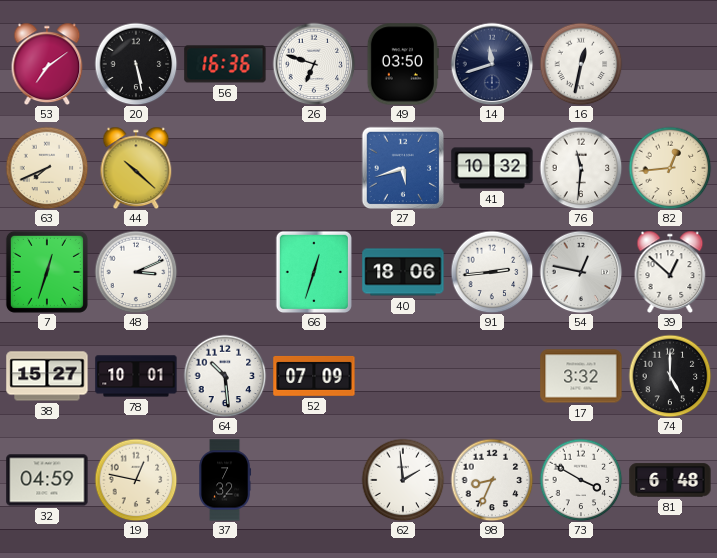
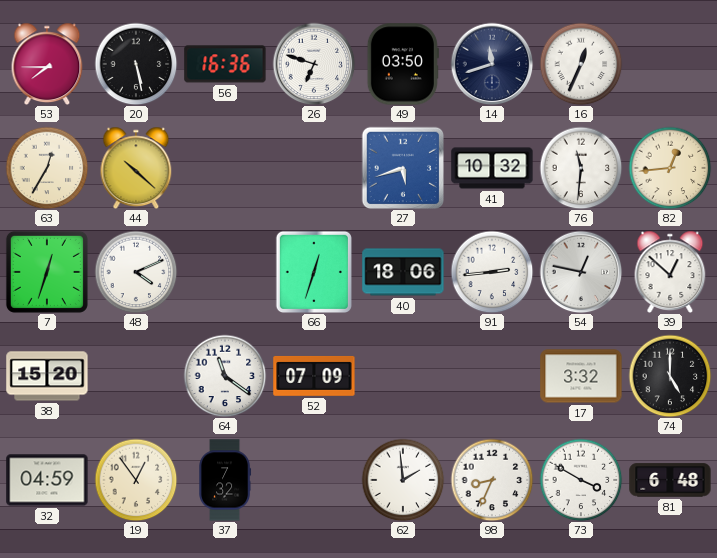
53: 7:09 -> 7:45 (47, 63)
16: 12:32 -> 12:34 (581, 64)
63: 7:41 -> 12:35 (47, 168)
48: 3:11 -> 4:11 (136, 272)
38: 15:27 -> 15:20 (47, 376)
78: 10:01 -> none (136, 376)
64: 10:29 -> 11:21 (225, 376)
19: 12:47 -> 12:54 (136, 480)
